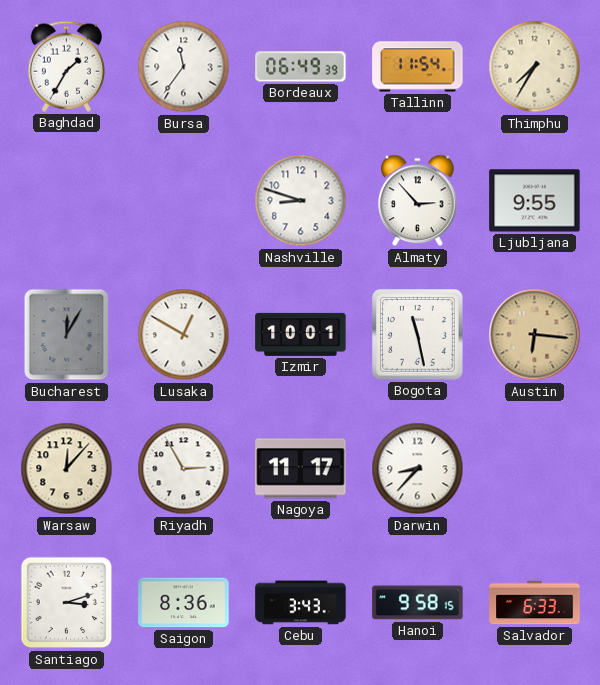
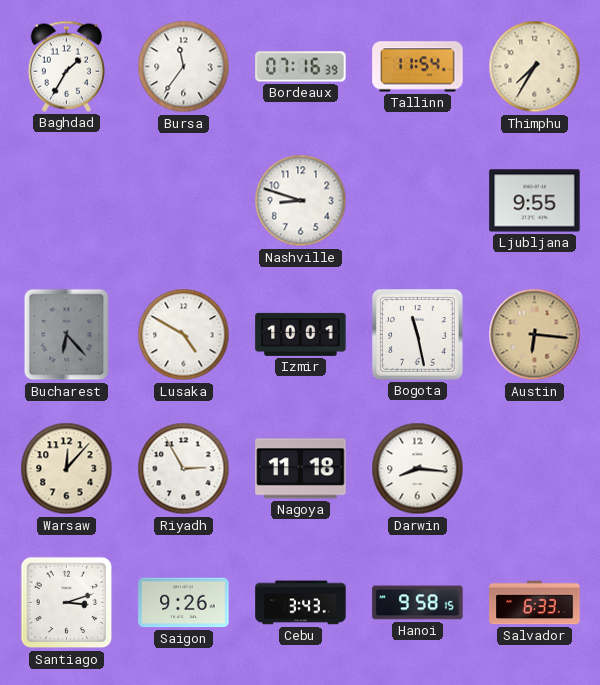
Bordeaux: 06:49 -> 07:16 (301, 67)
Almaty: 2:53 -> none (418, 201)
Bucharest: 12:05 -> 6:23 (67, 335)
Lusaka: 12:50 -> 4:50 (184, 335)
Nagoya: 11:17 -> 11:18 (301, 469)
Darwin: 8:37 -> 8:16 (418, 469)
Saigon: 8:36 -> 9:26 (184, 603)
